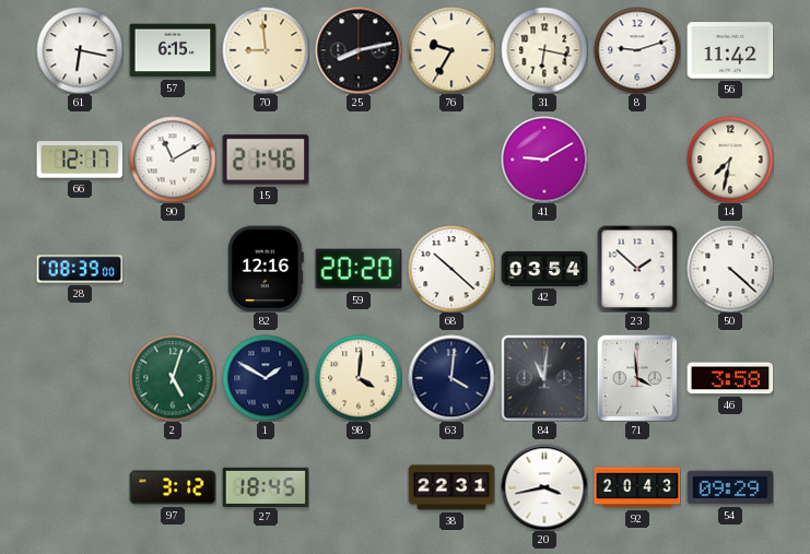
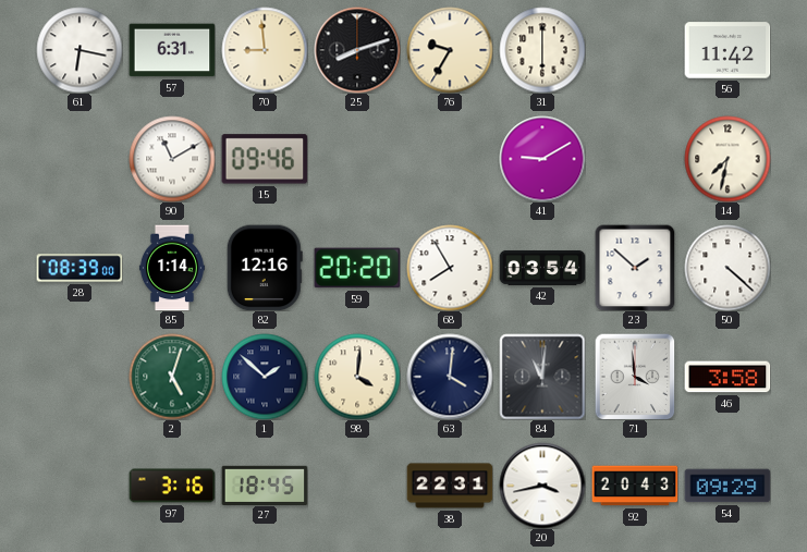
57: 6:15 -> 6:31 (172, 50)
25: 8:13 -> 8:12 (357, 50)
31: 6:17 -> 6:00 (542, 50)
8: 9:12 -> none (637, 50)
66: 12:17 -> none (80, 160)
15: 21:46 -> 09:46 (265, 159)
85: none -> 1:14 (172, 268)
68: 10:22 -> 7:55 (450, 268)
1: 1:50 -> 1:52 (265, 377)
97: 3:12 -> 3:16 (172, 486)
